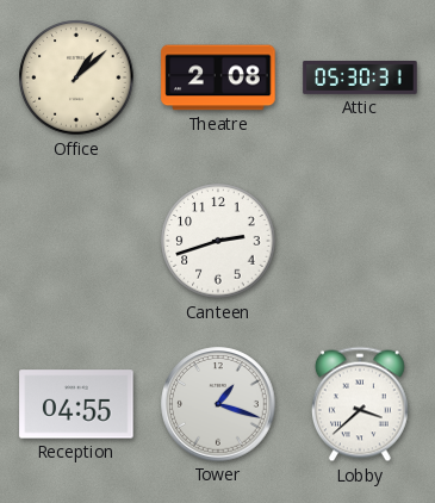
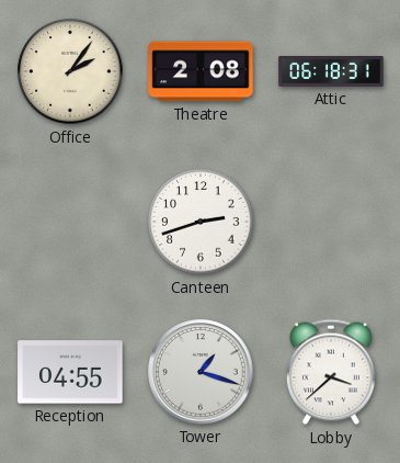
Office: 1:08 -> 2:06 (70, 71)
Attic: 05:30 -> 06:18 (331, 72)
